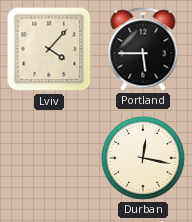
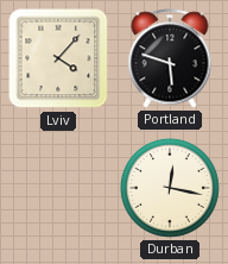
Portland: 5:45 -> 5:48 (170, 58)
